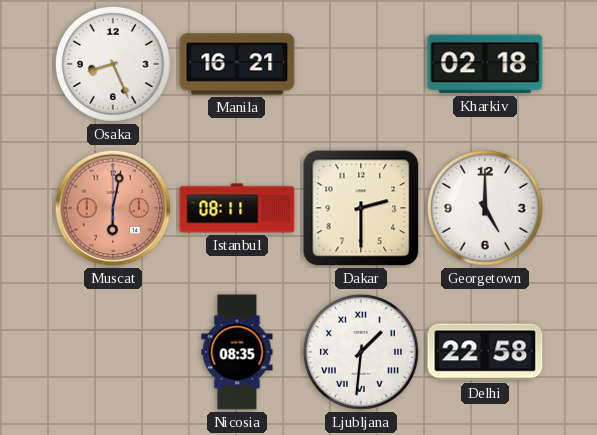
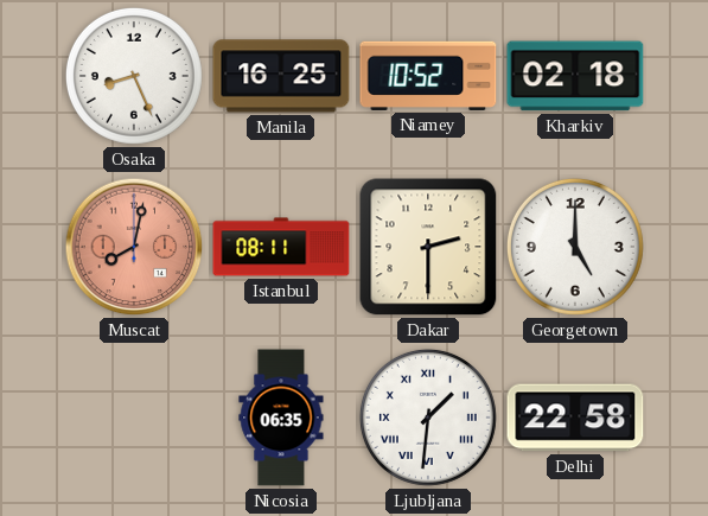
Manila: 16:21 -> 16:25 (281, 76)
Niamey: none -> 10:52 (428, 76)
Muscat: 6:02 -> 8:02 (134, 247)
Nicosia: 08:35 -> 06:35 (281, 418)
